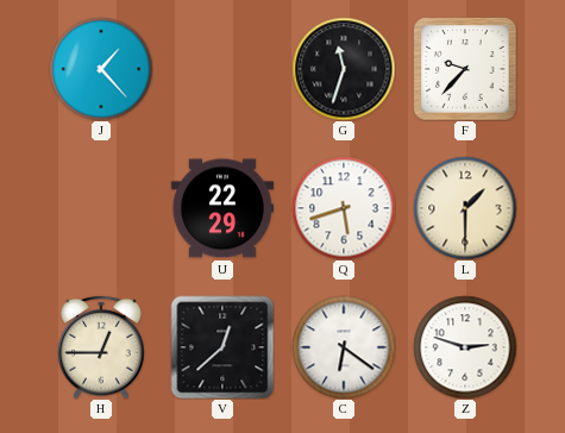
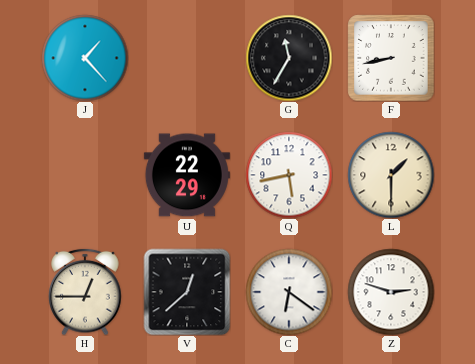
G: 11:33 -> 11:35 (289, 58)
F: 9:37 -> 8:43 (391, 58)
Q: 5:42 -> 5:43 (289, 175)
